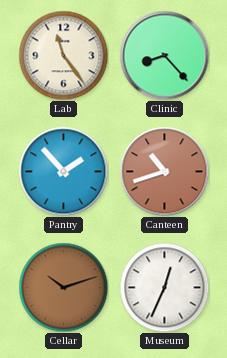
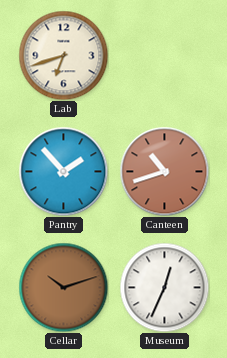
Lab: 11:24 -> 6:42 (63, 55)
Clinic: 8:23 -> none (164, 55)
